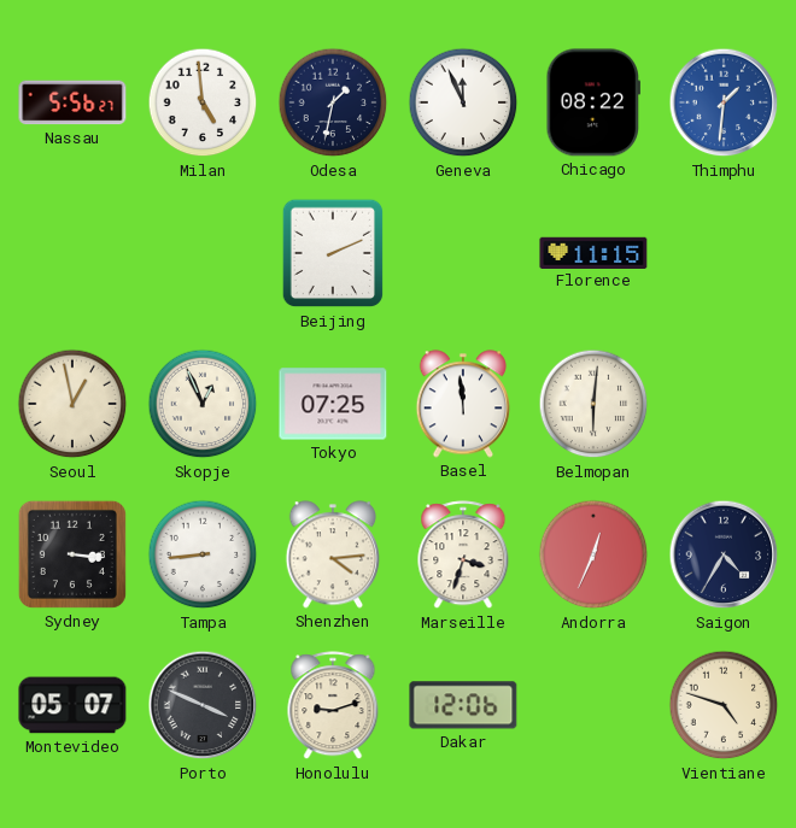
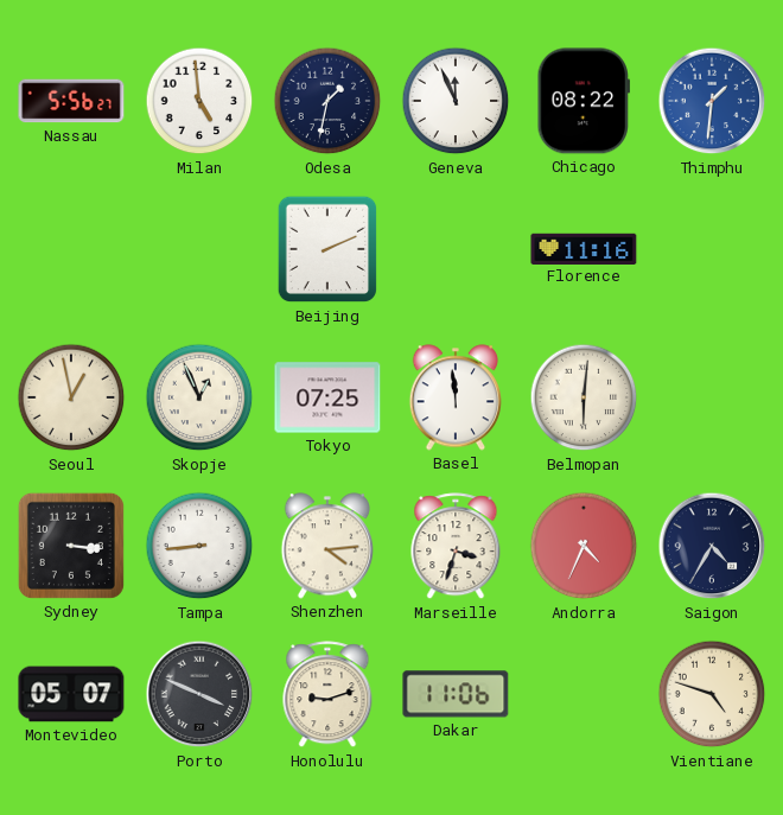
Florence: 11:15 -> 11:16 (584, 248)
Andorra: 12:34 -> 4:34 (584, 546)
Dakar: 12:06 -> 11:06 (456, 694)
